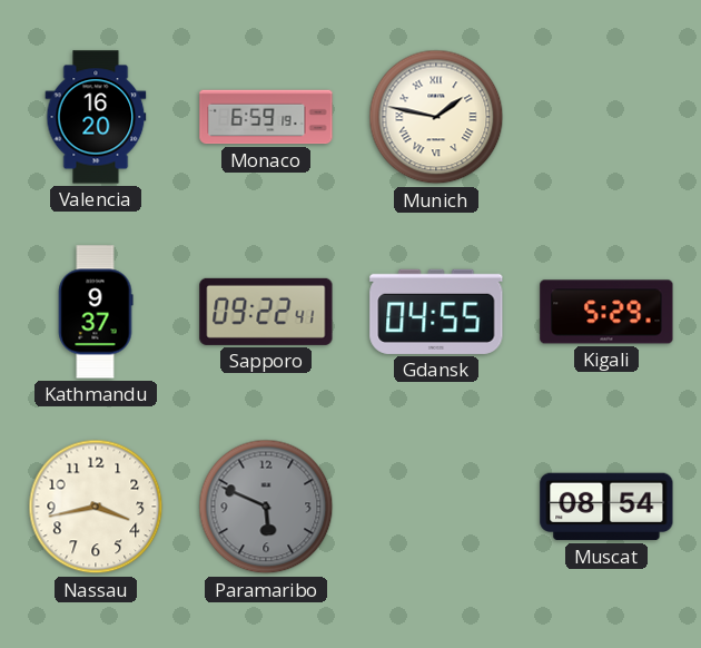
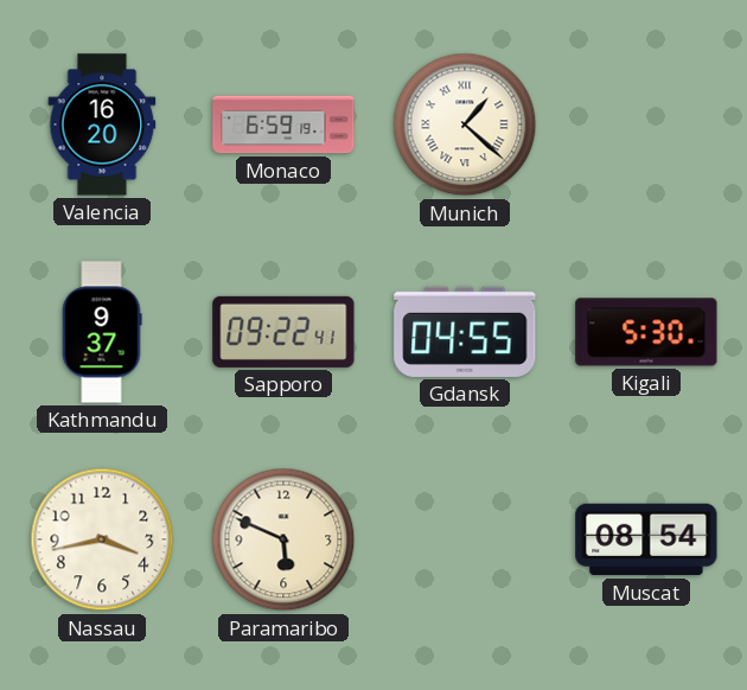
Munich: 1:47 -> 1:22 (465, 124)
Kigali: 5:29 -> 5:30 (646, 332)
Paramaribo dial: grey -> cream (283, 539)
